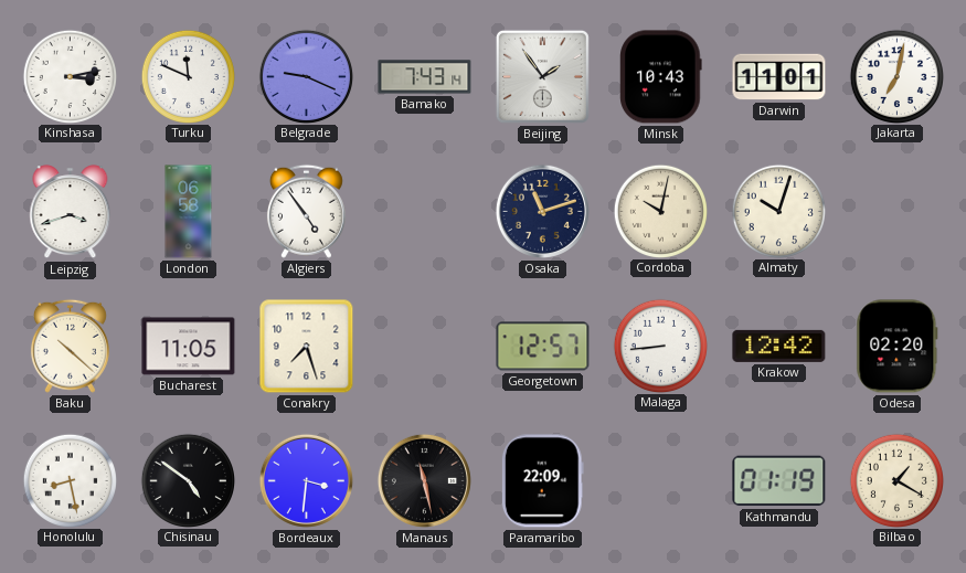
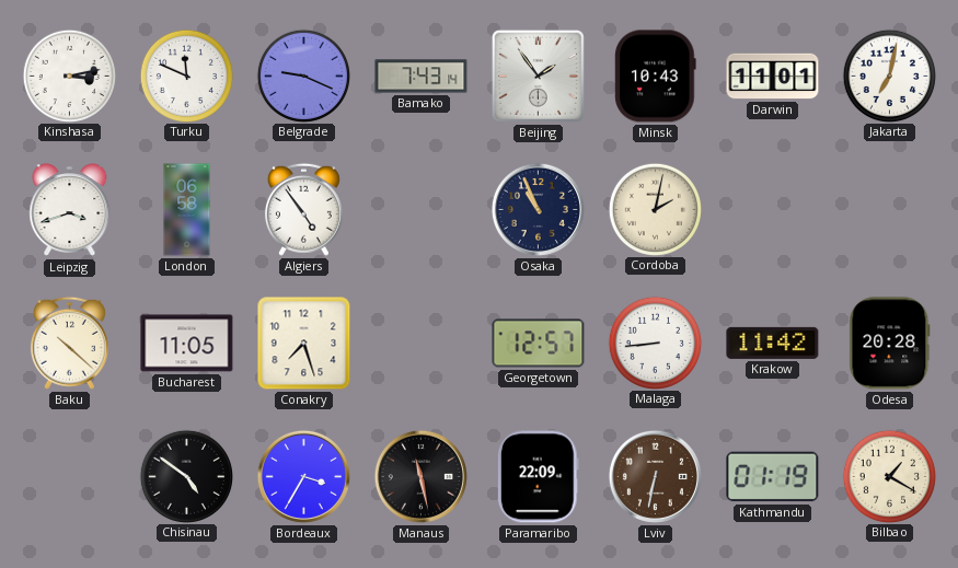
Osaka: 11:12 -> 10:56 (538, 209)
Cordoba: 10:02 -> 2:02 (655, 209)
Almaty: 10:03 -> none (778, 211)
Krakow: 12:42 -> 11:42 (773, 343)
Odesa: 02:20 -> 20:28 (890, 344)
Honolulu: 8:28 -> none (70, 480)
Bordeaux: 3:31 -> 3:35 (303, 476)
Lviv: none -> 6:32 (655, 476)
